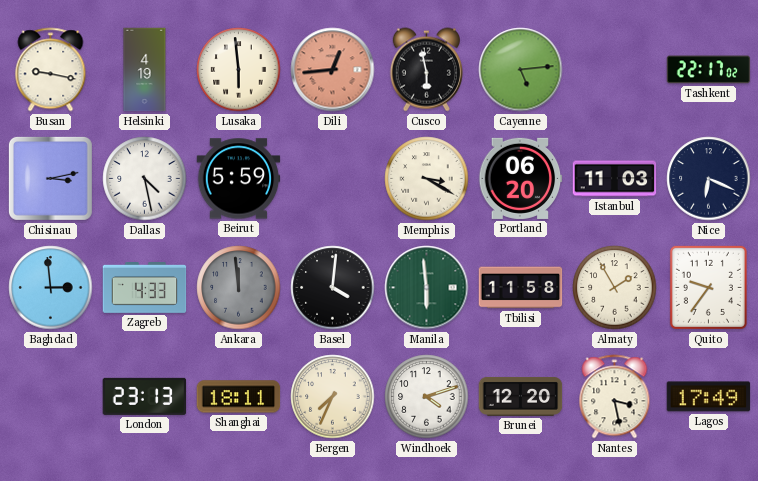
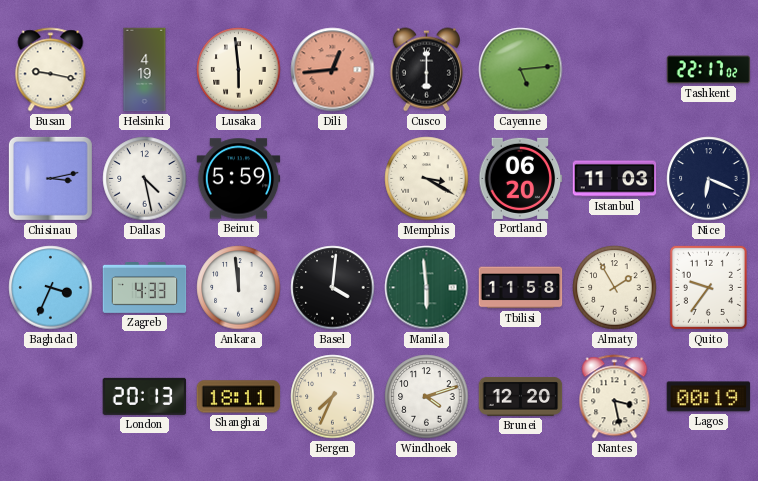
Cusco: 5:58 -> 6:00 (426, 70)
Baghdad: 2:59 -> 3:34 (51, 288)
Ankara dial: grey -> white (239, 288)
London: 23:13 -> 20:13 (145, 396)
Lagos: 17:49 -> 00:19 (709, 397)
